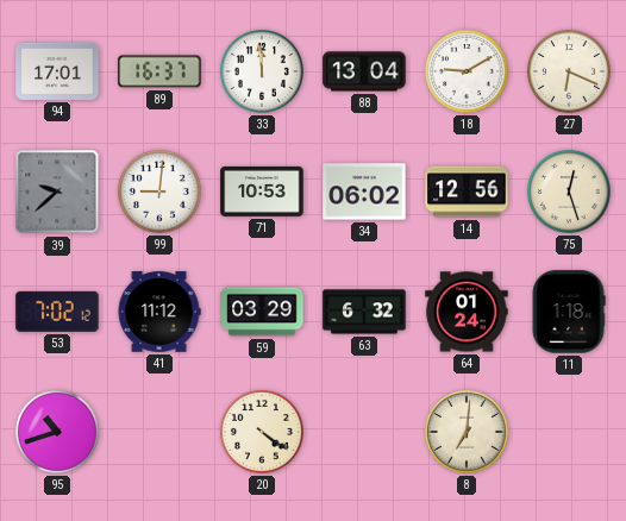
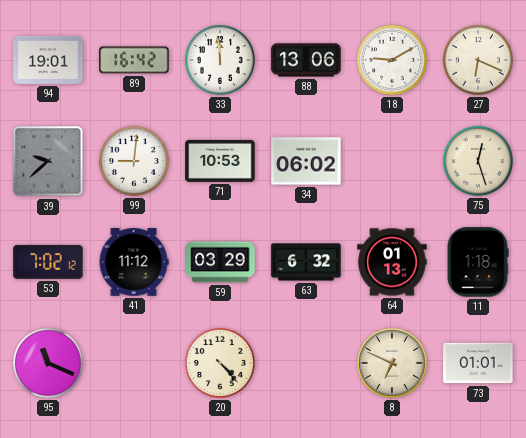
94: 17:01 -> 19:01 (48, 60)
89: 16:37 -> 16:42 (134, 60)
88: 13:04 -> 13:06 (306, 60)
14: 12:56 -> none (467, 192)
64: 01:24 -> 01:13 (392, 262)
95: 10:42 -> 11:19 (48, 363)
20: 4:21 -> 4:23 (220, 363)
8: 7:01 -> 6:49 (392, 363)
73: none -> 01:01 (478, 363)
